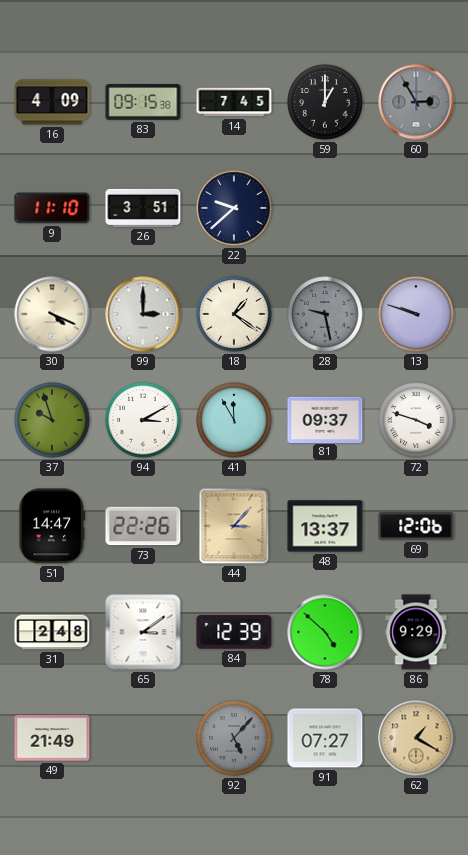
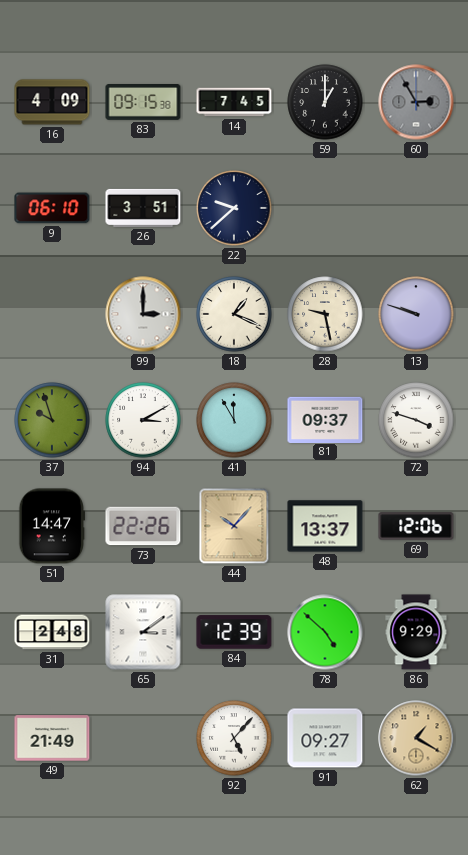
9: 11:10 -> 06:10 (52, 208)
30: 4:19 -> none (52, 314)
18: 1:21 -> 1:19 (234, 314)
28 dial: grey -> cream (325, 314)
44: 3:07 -> 10:07 (234, 526)
92 dial: grey -> white (234, 738)
91: 07:27 -> 09:27 (325, 738)
